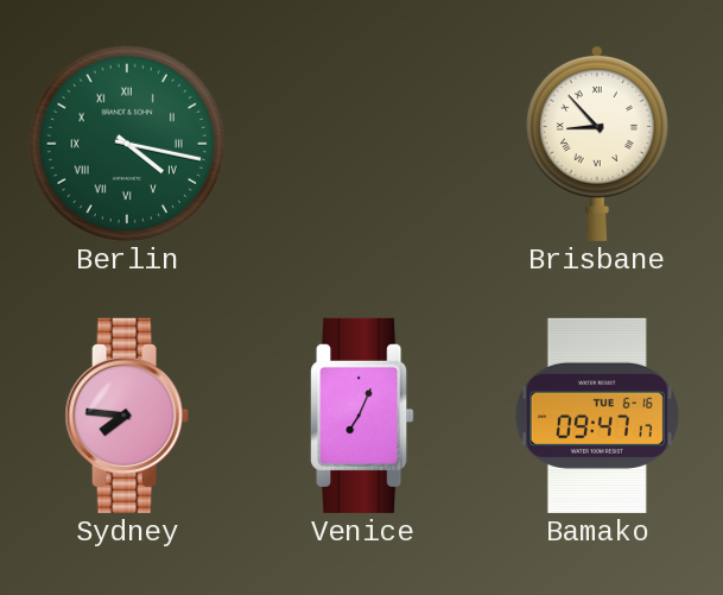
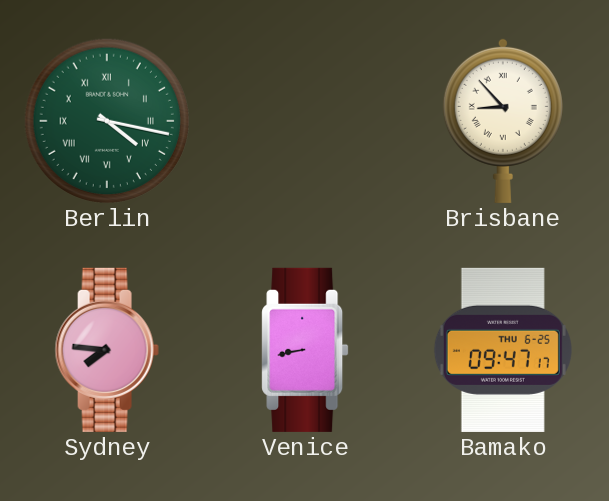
Venice: 7:04 -> 8:43 (305, 350)
Bamako date: TUE 6-16 -> THU 6-25 (503, 350)
